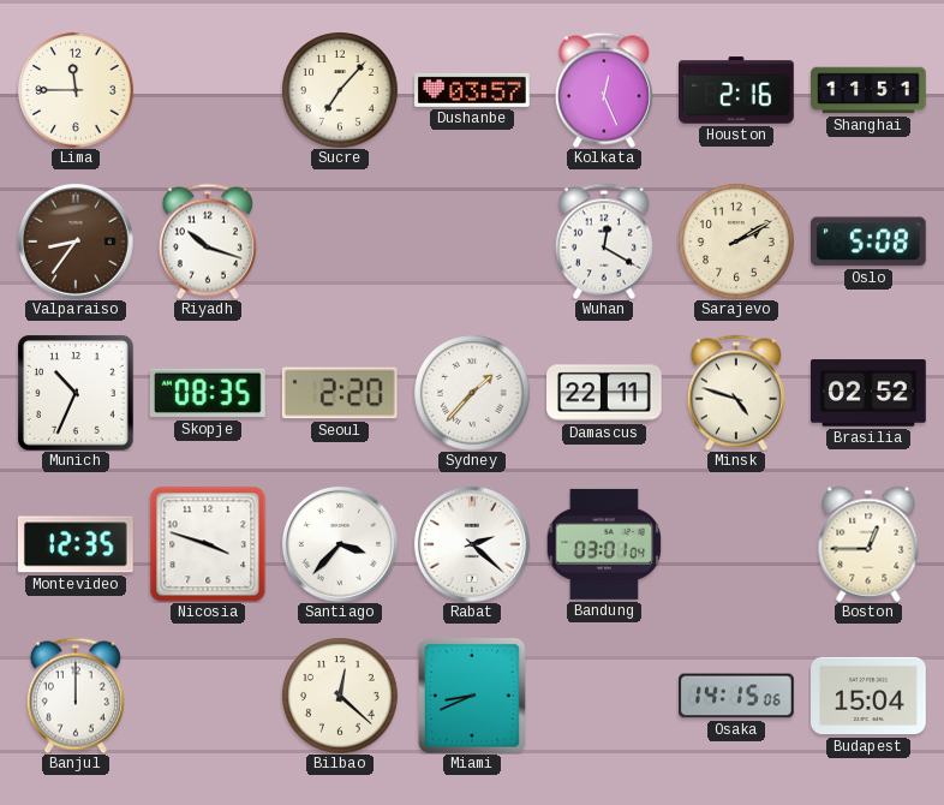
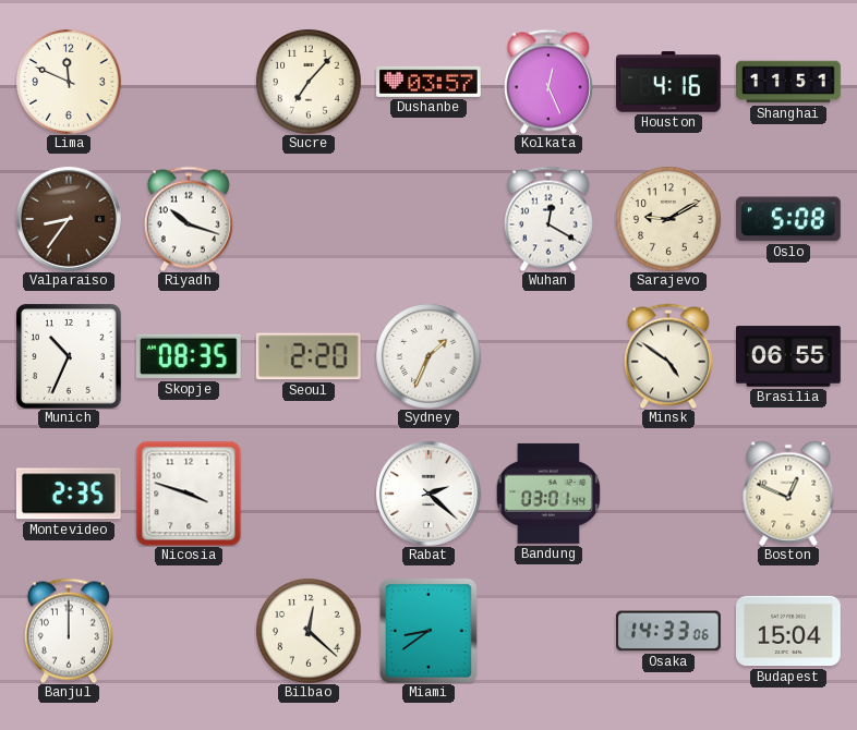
Lima: 11:45 -> 11:49 (69, 82)
Houston: 2:16 -> 4:16 (669, 82)
Sarajevo: 2:10 -> 9:10 (668, 219)
Sydney: 1:37 -> 1:34 (428, 356)
Damascus: 22:11 -> none (605, 393)
Minsk: 4:48 -> 4:51 (668, 356)
Brasilia: 02:52 -> 06:55 (789, 356)
Montevideo: 12:35 -> 2:35 (69, 494)
Santiago: 3:37 -> none (340, 544)
Bandung: 03:01:04 -> 03:01:44 (548, 494)
Boston: 12:45 -> 12:49 (788, 494)
Miami: 8:41 -> 8:39 (428, 631)
Osaka: 14:15 -> 14:33 (669, 631)
